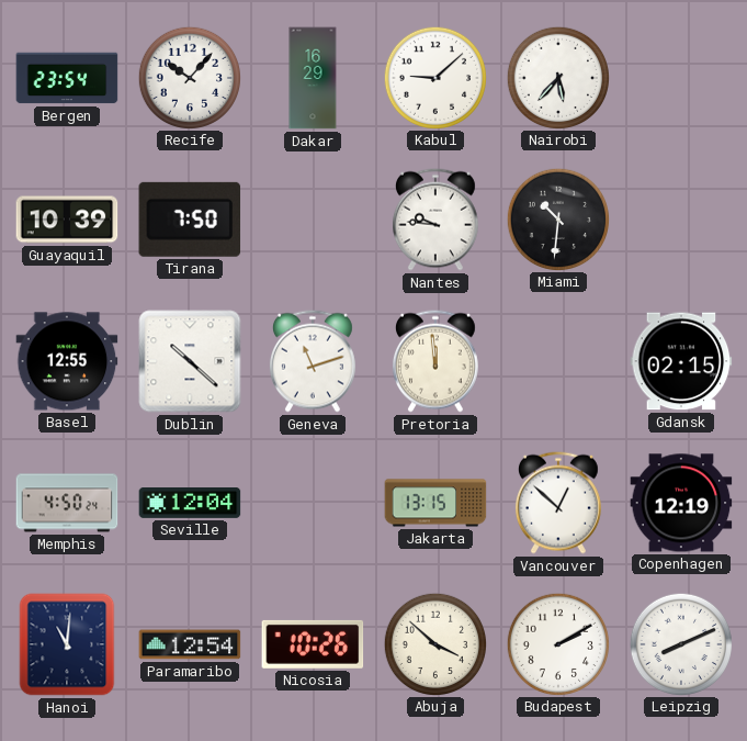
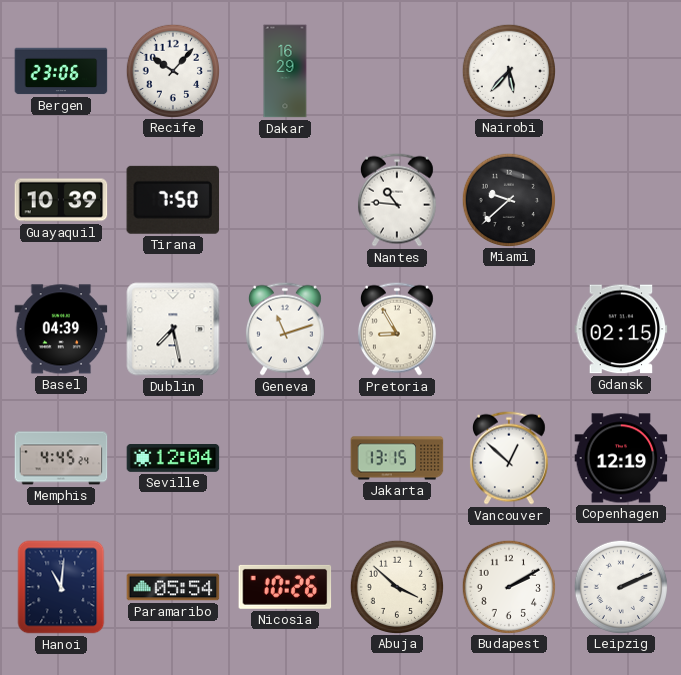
Bergen: 23:54 -> 23:06 (61, 71)
Kabul: 9:08 -> none (434, 77)
Nantes: 9:46 -> 10:46 (397, 200)
Miami: 10:31 -> 9:38 (508, 199)
Basel: 12:55 -> 04:39 (61, 329)
Dublin: 10:22 -> 7:28 (173, 329)
Pretoria: 11:59 -> 8:55 (397, 329)
Memphis: 4:50 -> 4:45 (61, 458)
Paramaribo: 12:54 -> 05:54 (173, 587)
Leipzig: 8:11 -> 2:11 (620, 586)
